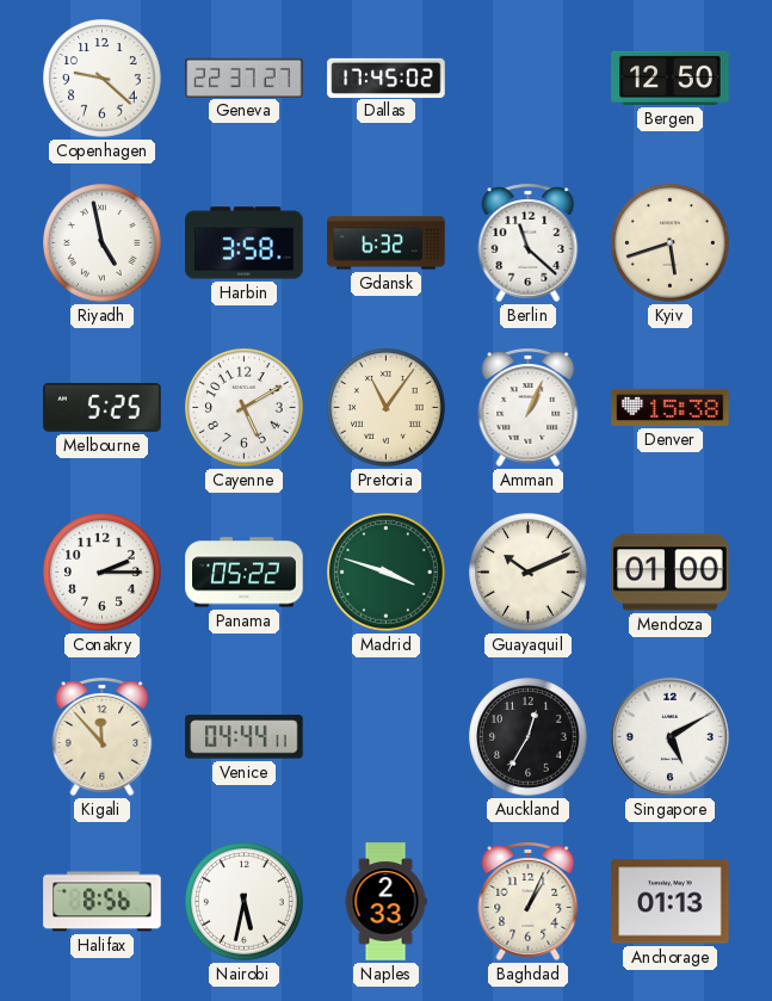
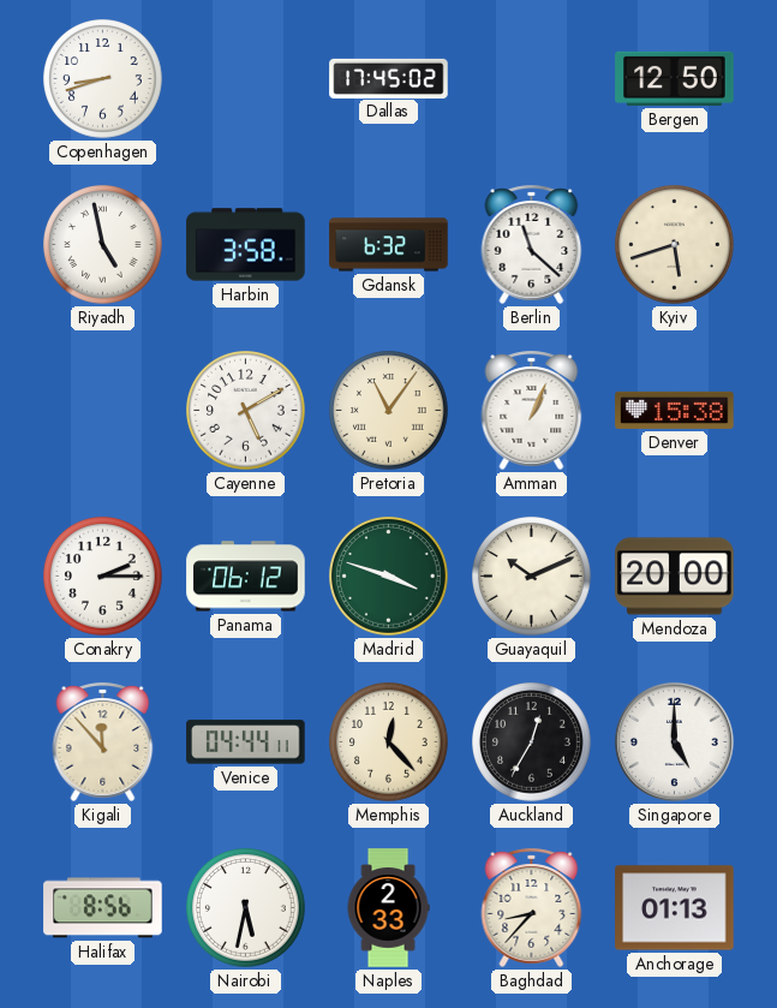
Copenhagen: 9:22 -> 8:42 (103, 79)
Geneva: 22:37 -> none (245, 78)
Melbourne: 5:25 -> none (103, 408)
Panama: 05:22 -> 06:12 (246, 577)
Mendoza: 01:00 -> 20:00 (675, 577)
Memphis: none -> 12:23 (389, 742)
Singapore: 5:10 -> 5:00 (674, 741)
Baghdad: 1:04 -> 8:37 (532, 907)
